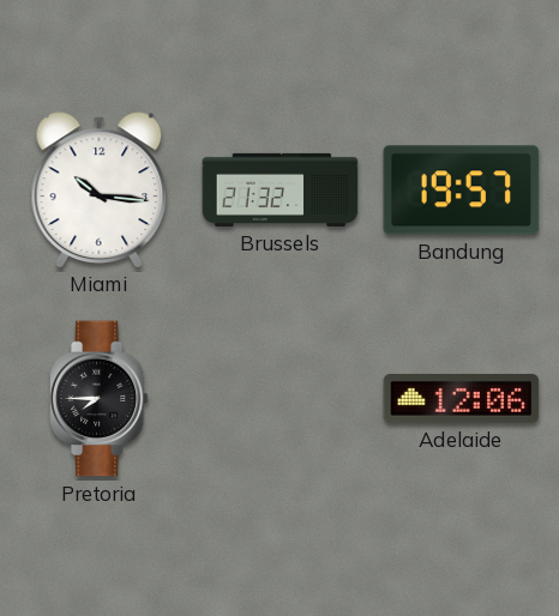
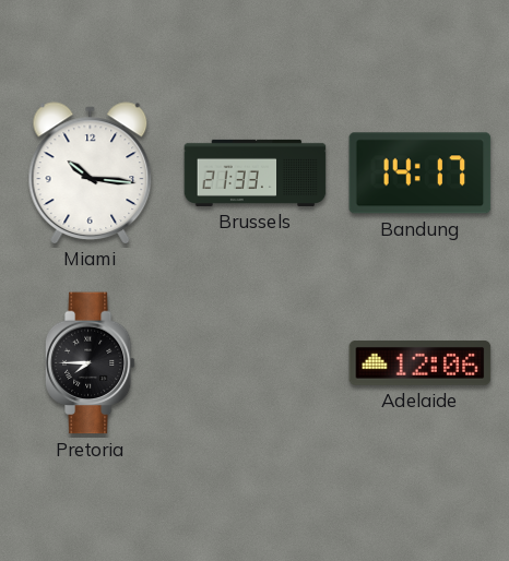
Brussels: 21:32 -> 21:33 (256, 172)
Bandung: 19:57 -> 14:17 (421, 174)
